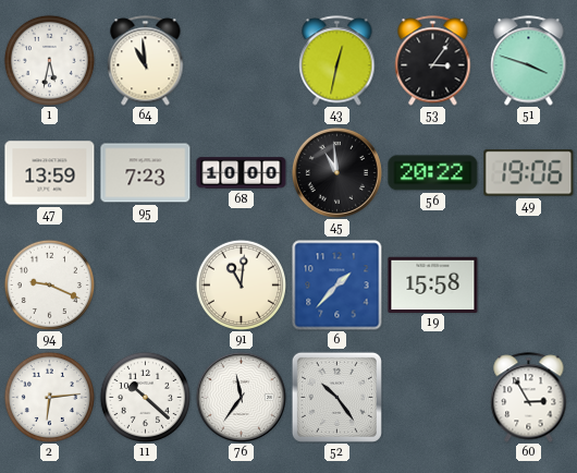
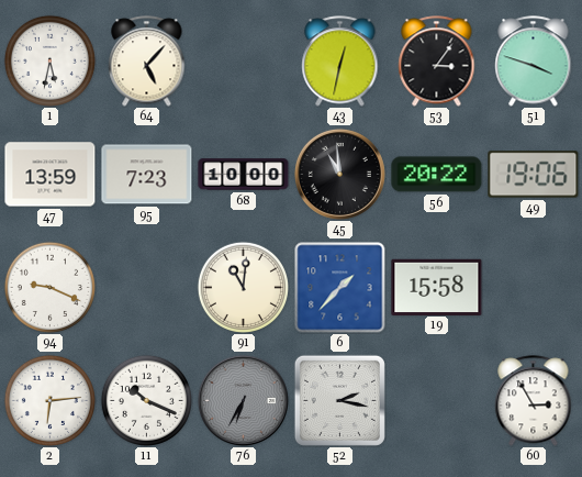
64: 10:59 -> 5:07 (147, 62)
11: 10:22 -> 10:19 (146, 400)
76: 11:36 -> 6:35 (243, 400)
76 dial: white -> grey (243, 400)
52: 10:24 -> 2:17 (339, 400)
